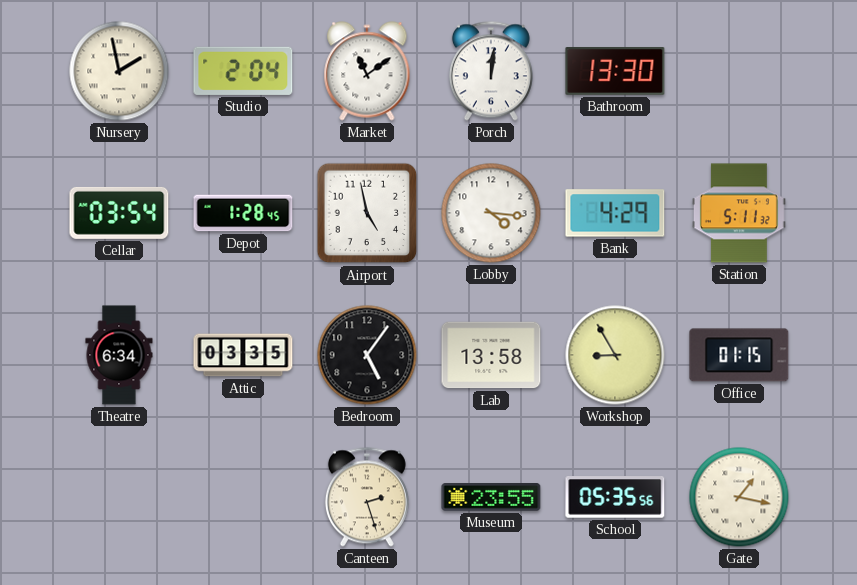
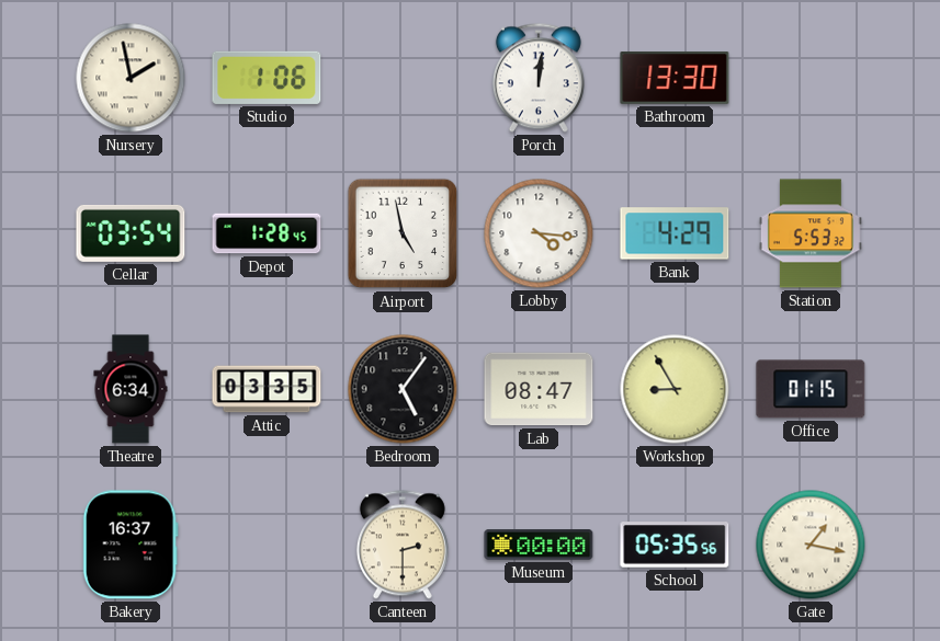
Studio: 2:04 -> 1:06 (267, 78)
Market: 11:09 -> none (367, 71)
Station: 5:11 -> 5:53 (811, 233)
Lab: 13:58 -> 08:47 (539, 389)
Bakery: none -> 16:37 (131, 545)
Canteen: 2:27 -> 2:30 (403, 545)
Museum: 23:55 -> 00:00 (539, 546)
